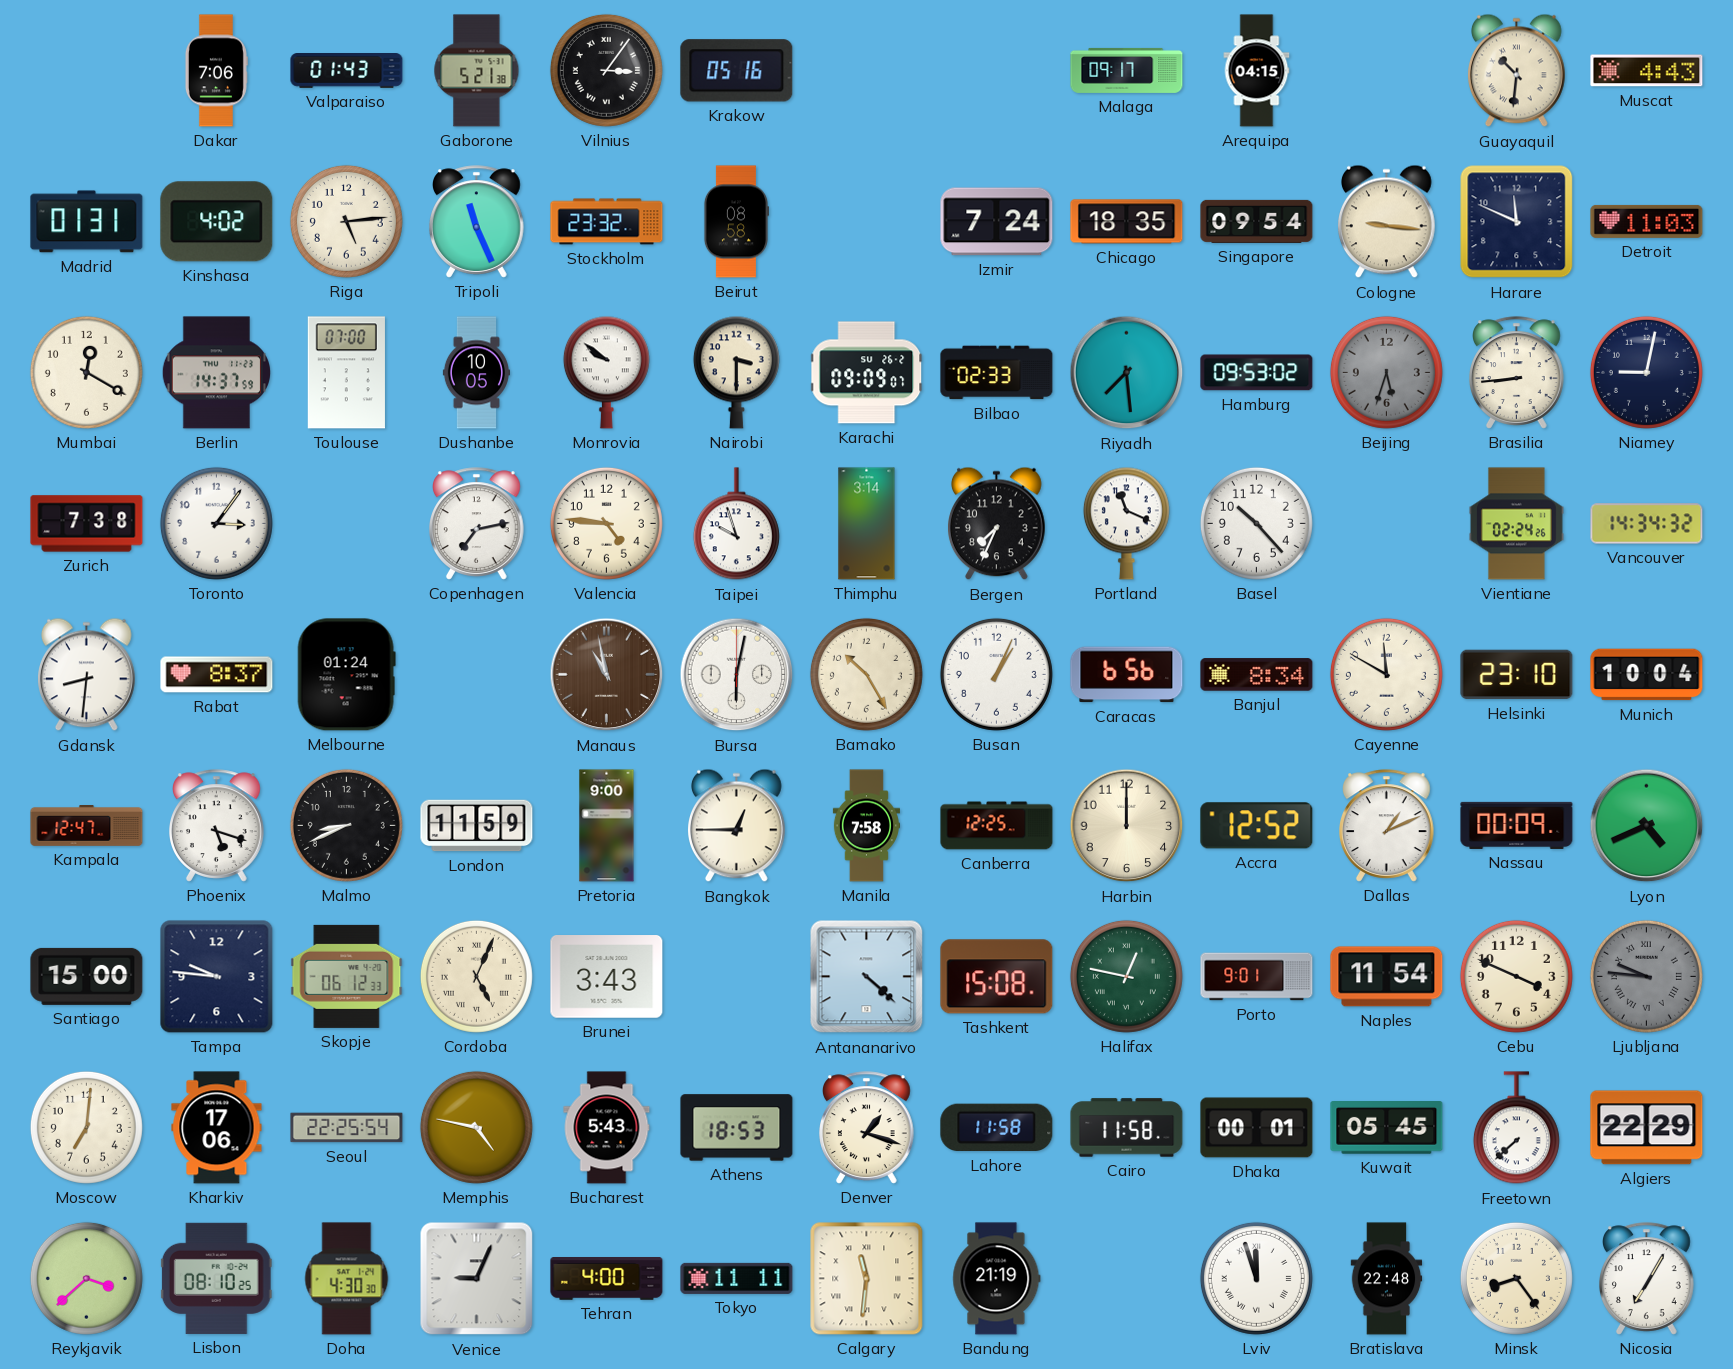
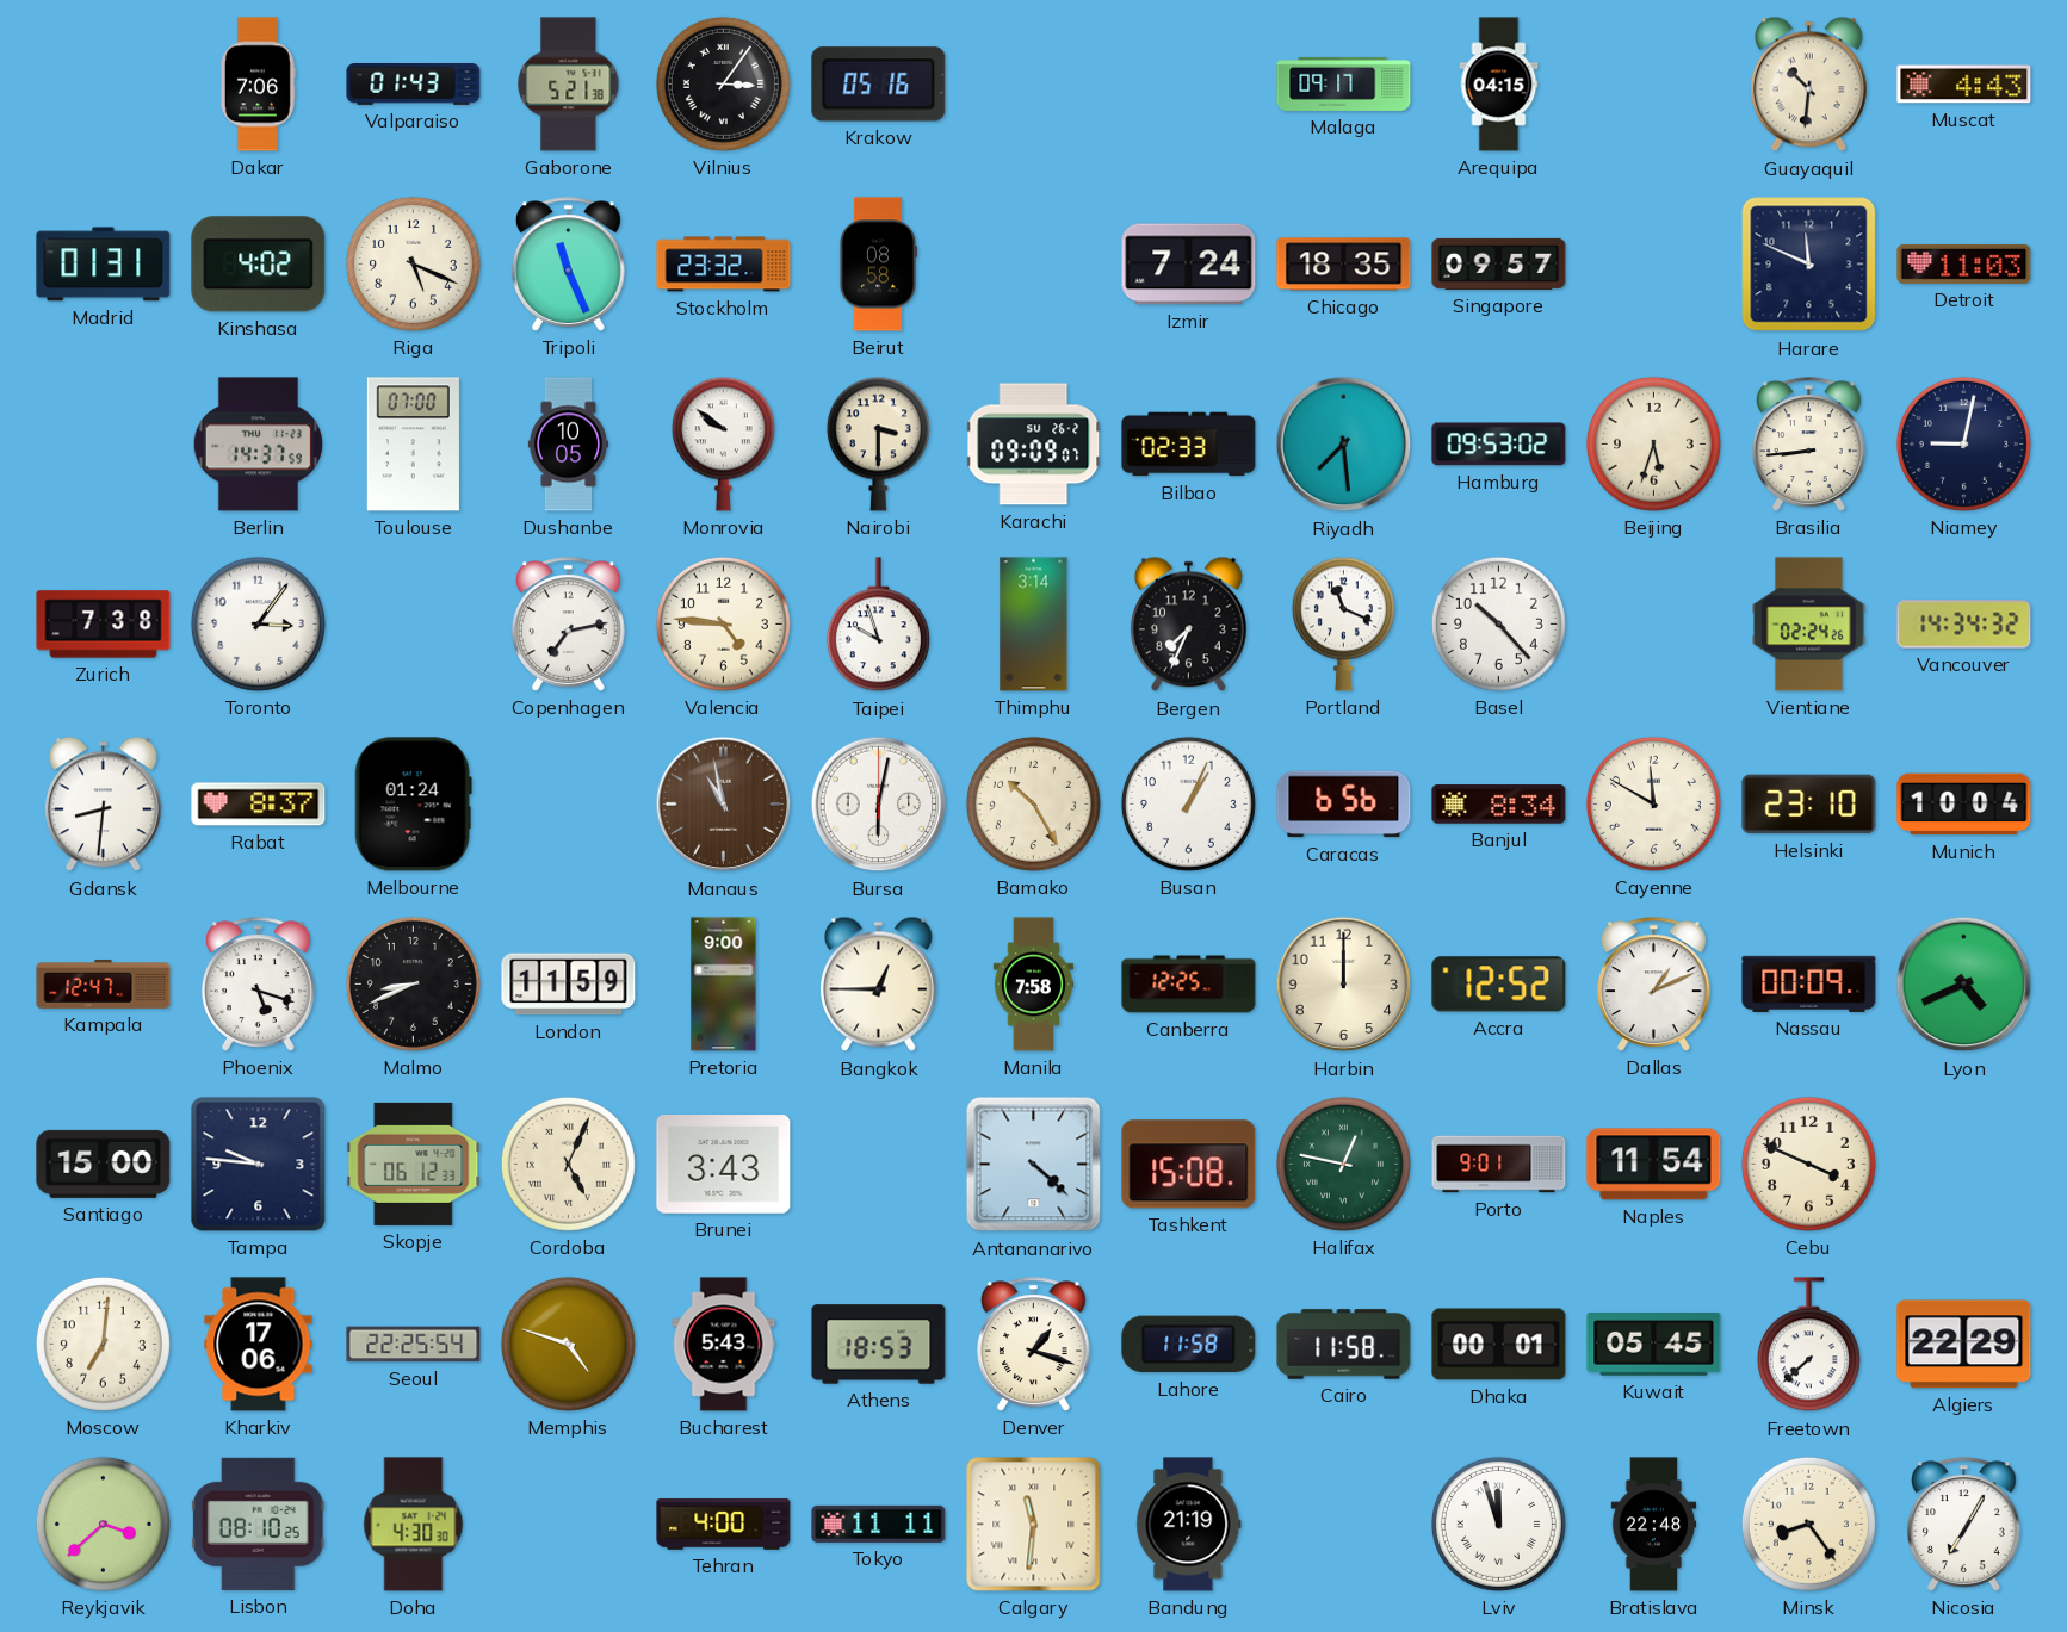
Riga: 5:14 -> 5:19 (413, 263)
Singapore: 09:54 -> 09:57 (1499, 263)
Cologne: 9:16 -> none (1387, 222)
Mumbai: 12:20 -> none (86, 372)
Beijing dial: grey -> cream (1653, 443)
Ljubljana: 9:46 -> none (1646, 976)
Memphis: 4:47 -> 4:48 (568, 1344)
Venice: 9:04 -> none (477, 1279)
